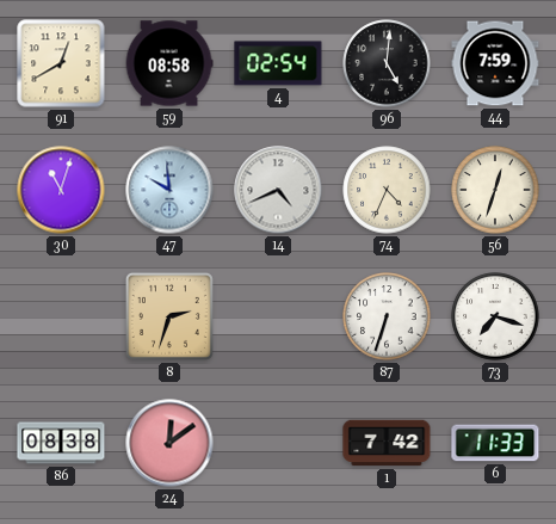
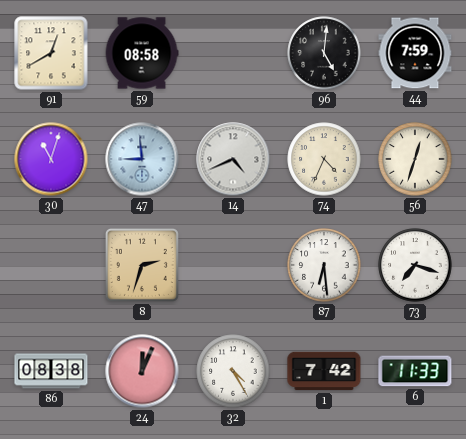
4: 02:54 -> none (278, 63)
47: 9:59 -> 8:59 (142, 159)
87: 6:33 -> 6:29 (324, 265)
24: 12:09 -> 12:04 (142, 371)
32: none -> 4:25 (233, 371)
